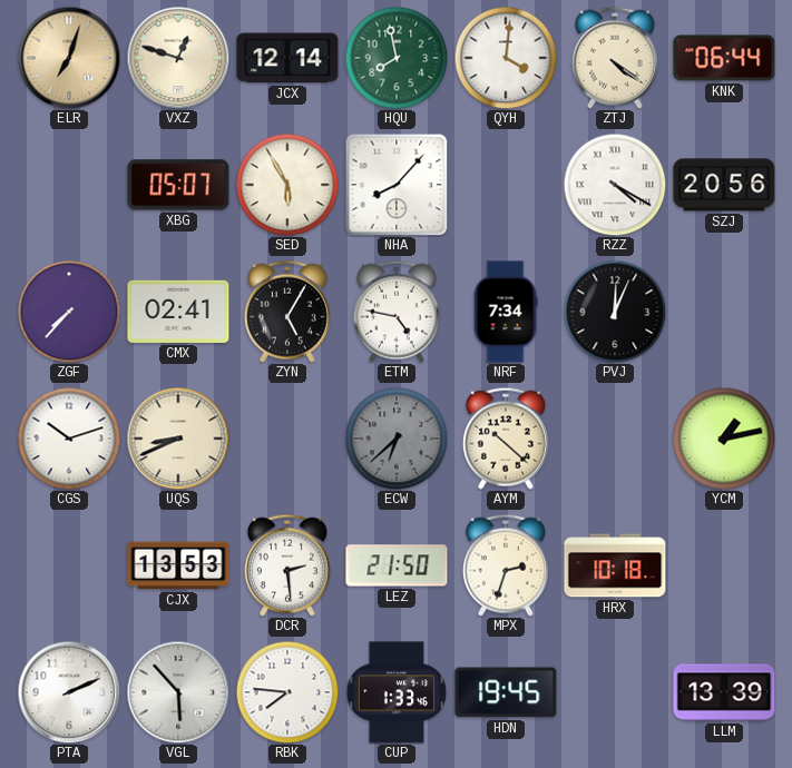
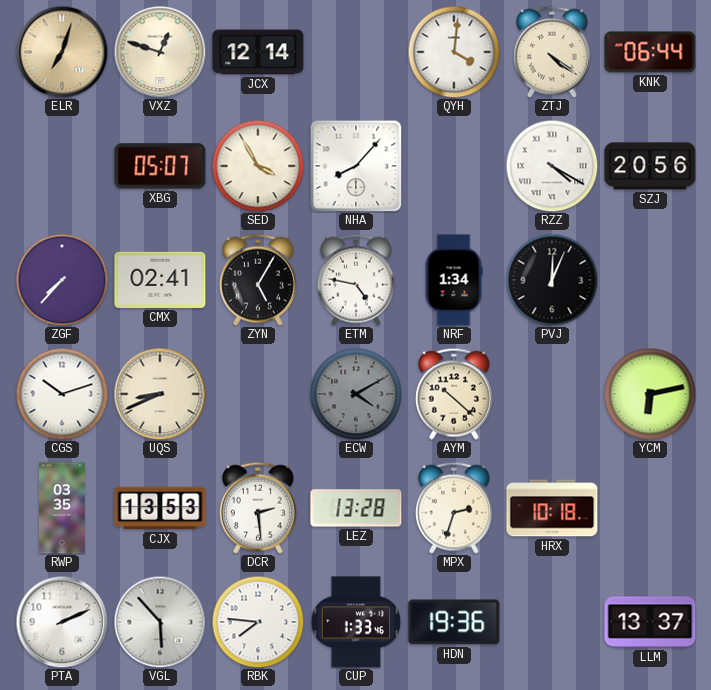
HQU: 7:58 -> none (397, 58)
SED: 5:55 -> 3:55 (258, 166)
NRF: 7:34 -> 1:34 (454, 280)
ECW: 6:38 -> 4:10 (356, 394)
YCM: 1:13 -> 6:13 (650, 394)
RWP: none -> 03:35 (63, 508)
LEZ: 21:50 -> 13:28 (356, 508)
HDN: 19:45 -> 19:36 (454, 622)
LLM: 13:39 -> 13:37 (650, 622)
